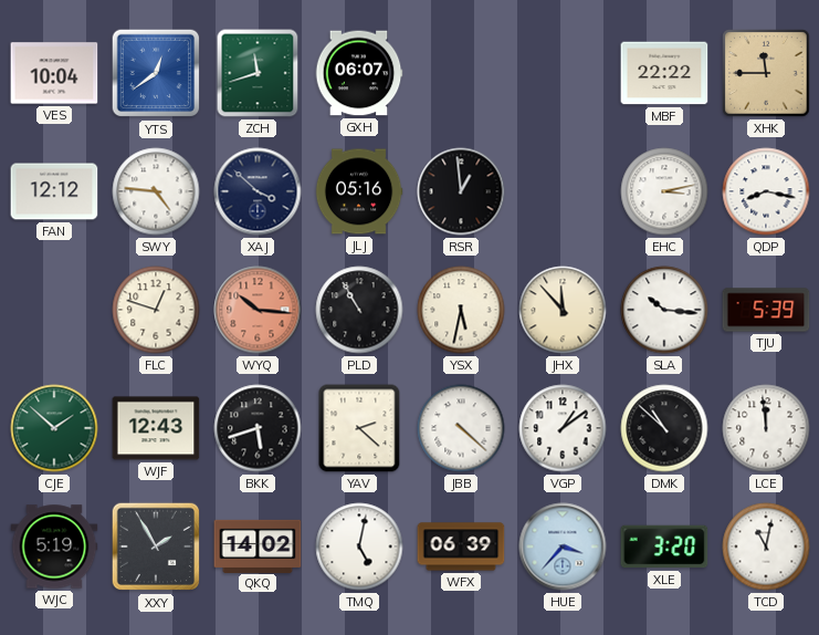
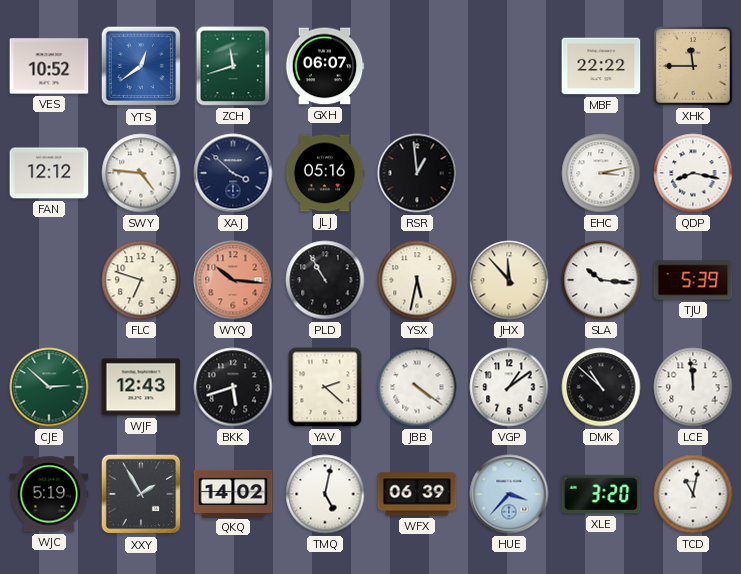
VES: 10:04 -> 10:52 (49, 66)
FLC: 12:48 -> 6:48 (141, 280)
CJE: 1:52 -> 2:52 (49, 387)
JBB: 4:22 -> 4:21 (417, 387)
